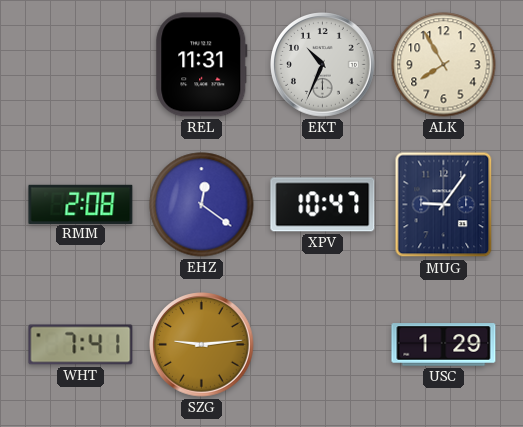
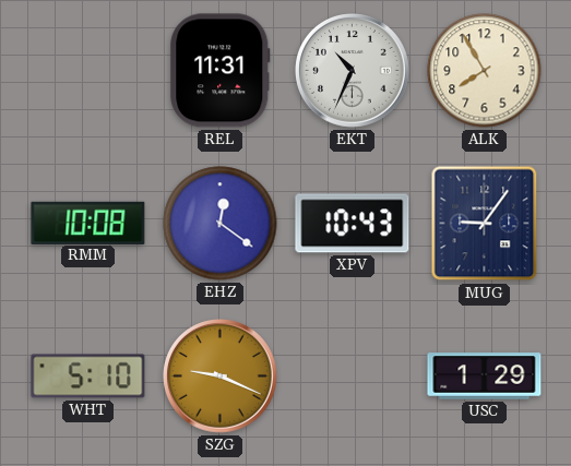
RMM: 2:08 -> 10:08 (88, 223)
XPV: 10:47 -> 10:43 (353, 224)
WHT: 7:41 -> 5:10 (88, 377)
SZG: 9:14 -> 9:19 (221, 377)
